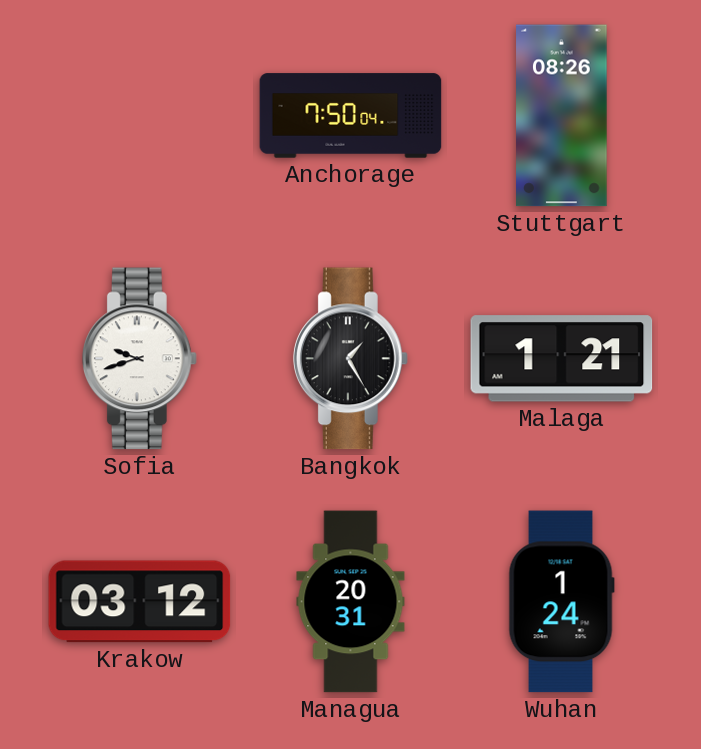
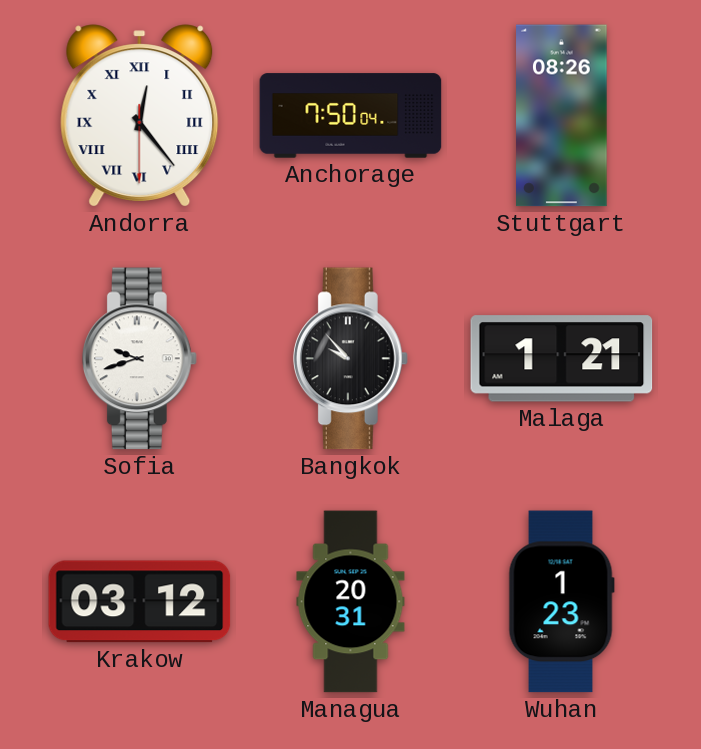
Andorra: none -> 12:23 (140, 116)
Bangkok: 1:25 -> 9:53 (350, 359)
Wuhan: 1:24 -> 1:23 (561, 602)
